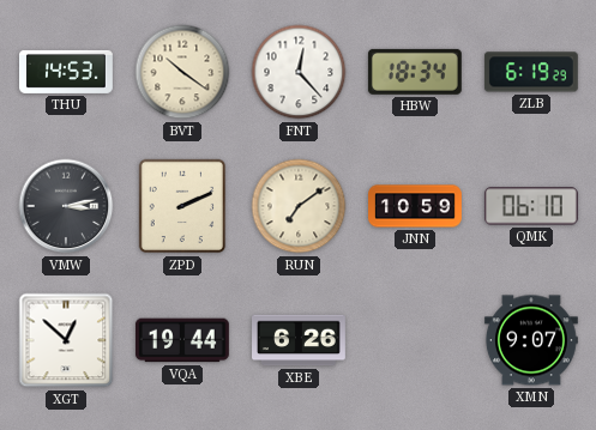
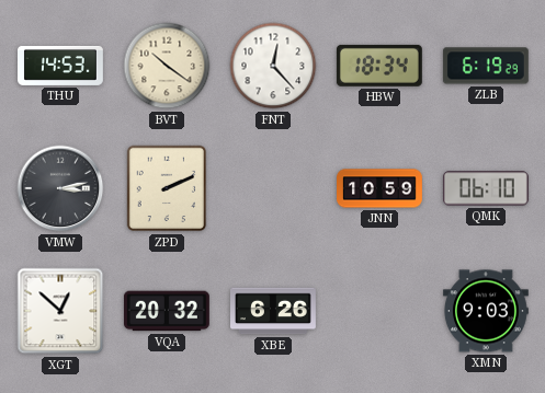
RUN: 7:09 -> none (299, 206)
VQA: 19:44 -> 20:32 (167, 311)
XMN: 9:07 -> 9:03 (486, 311)
